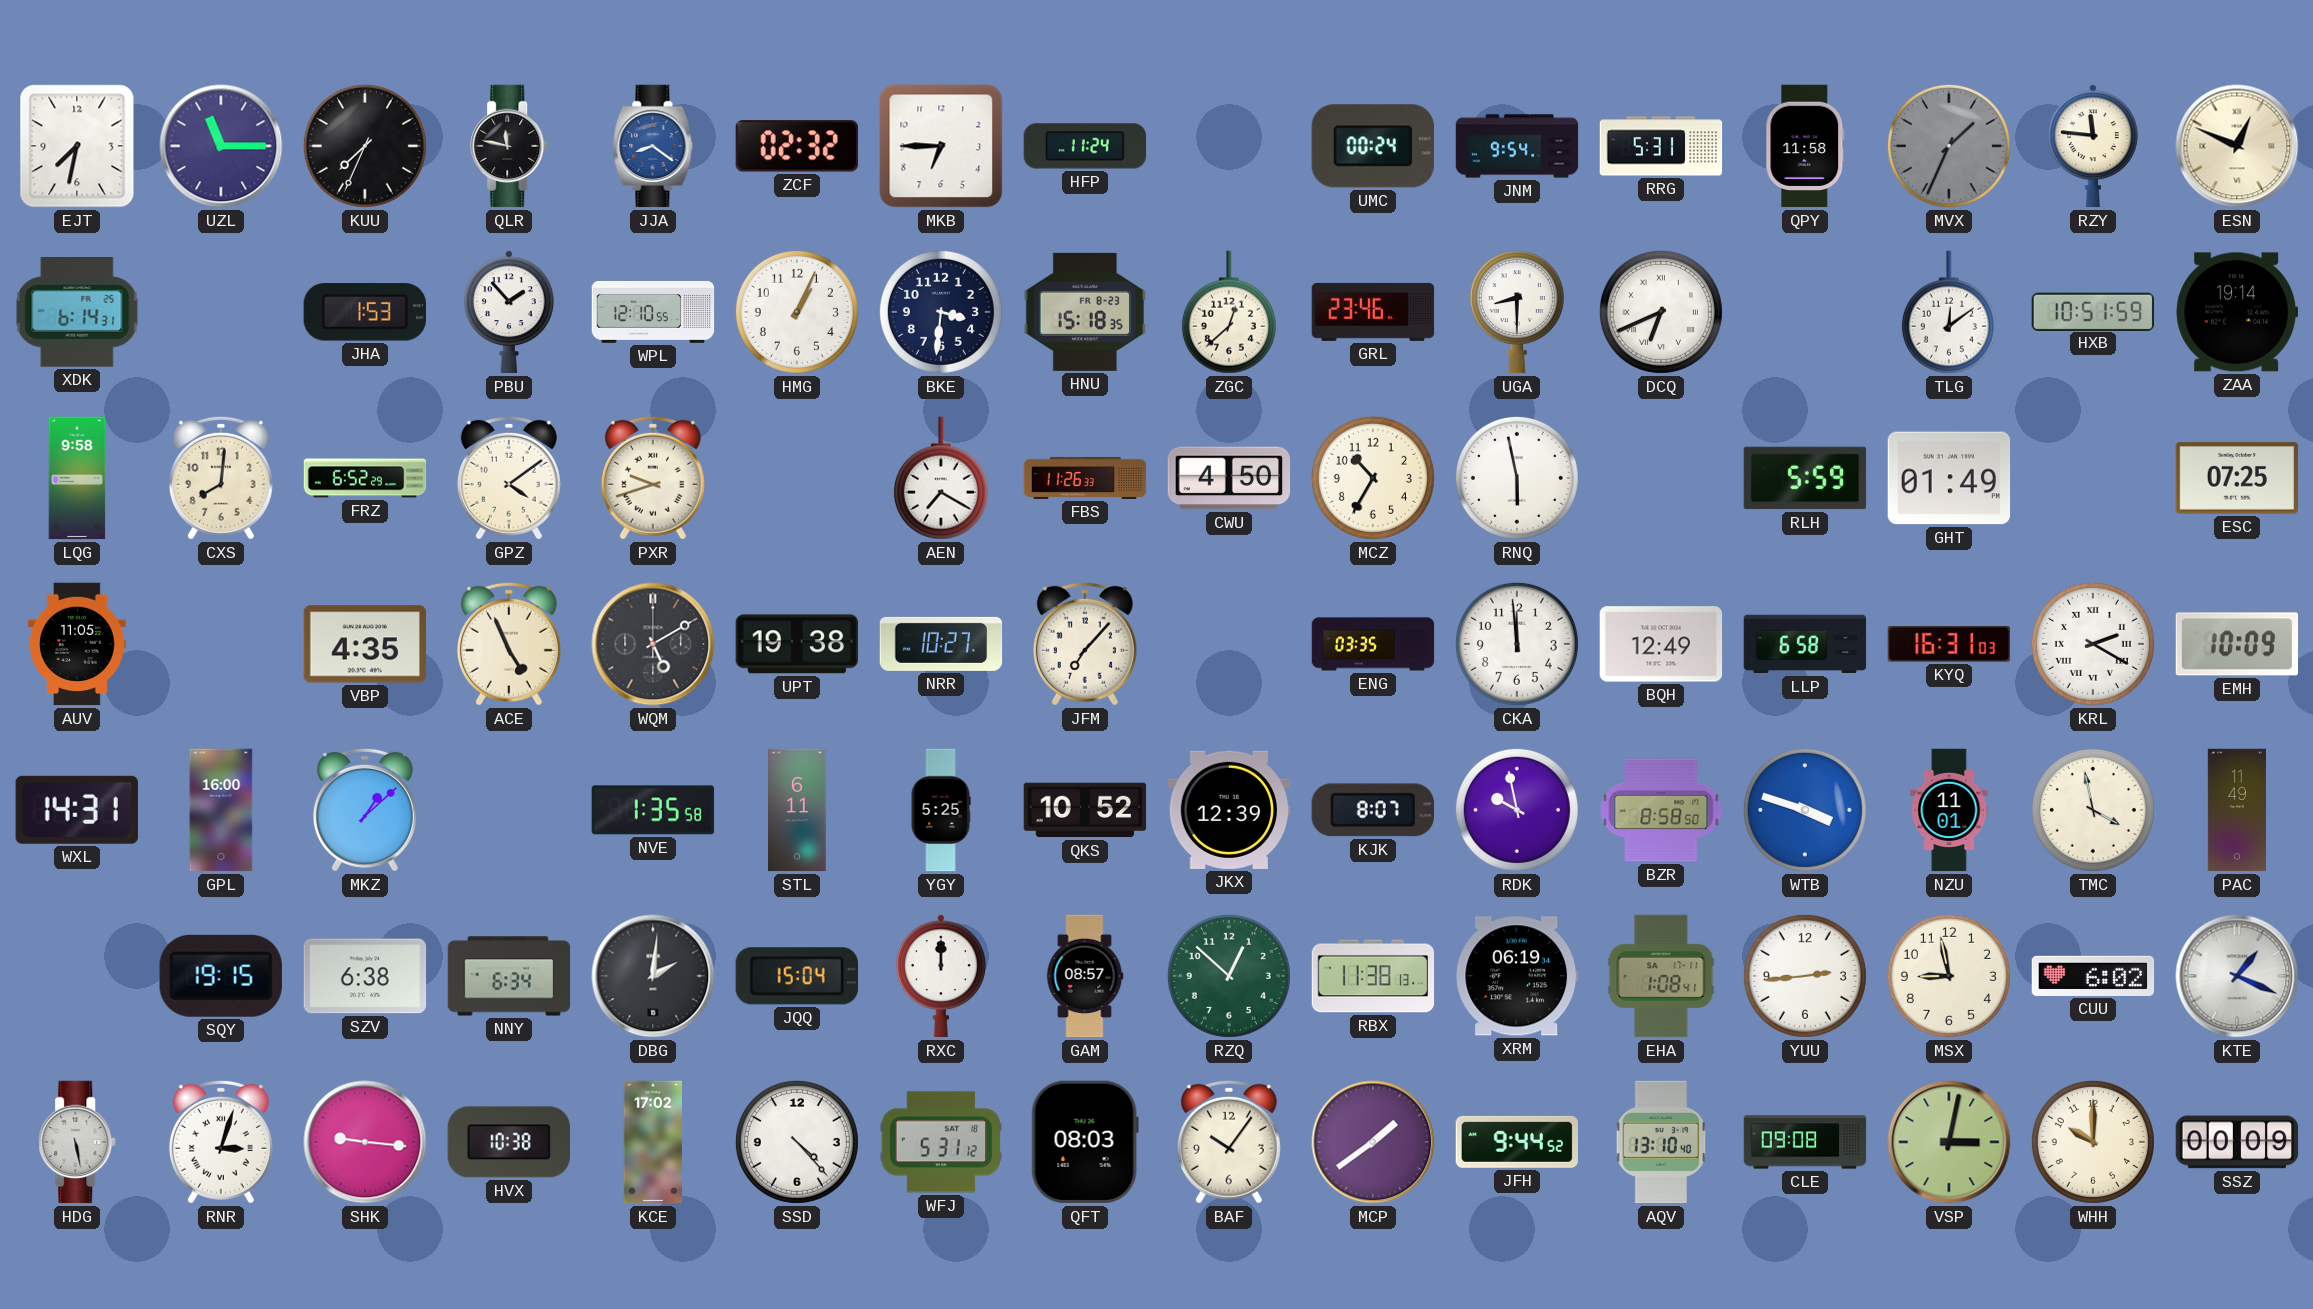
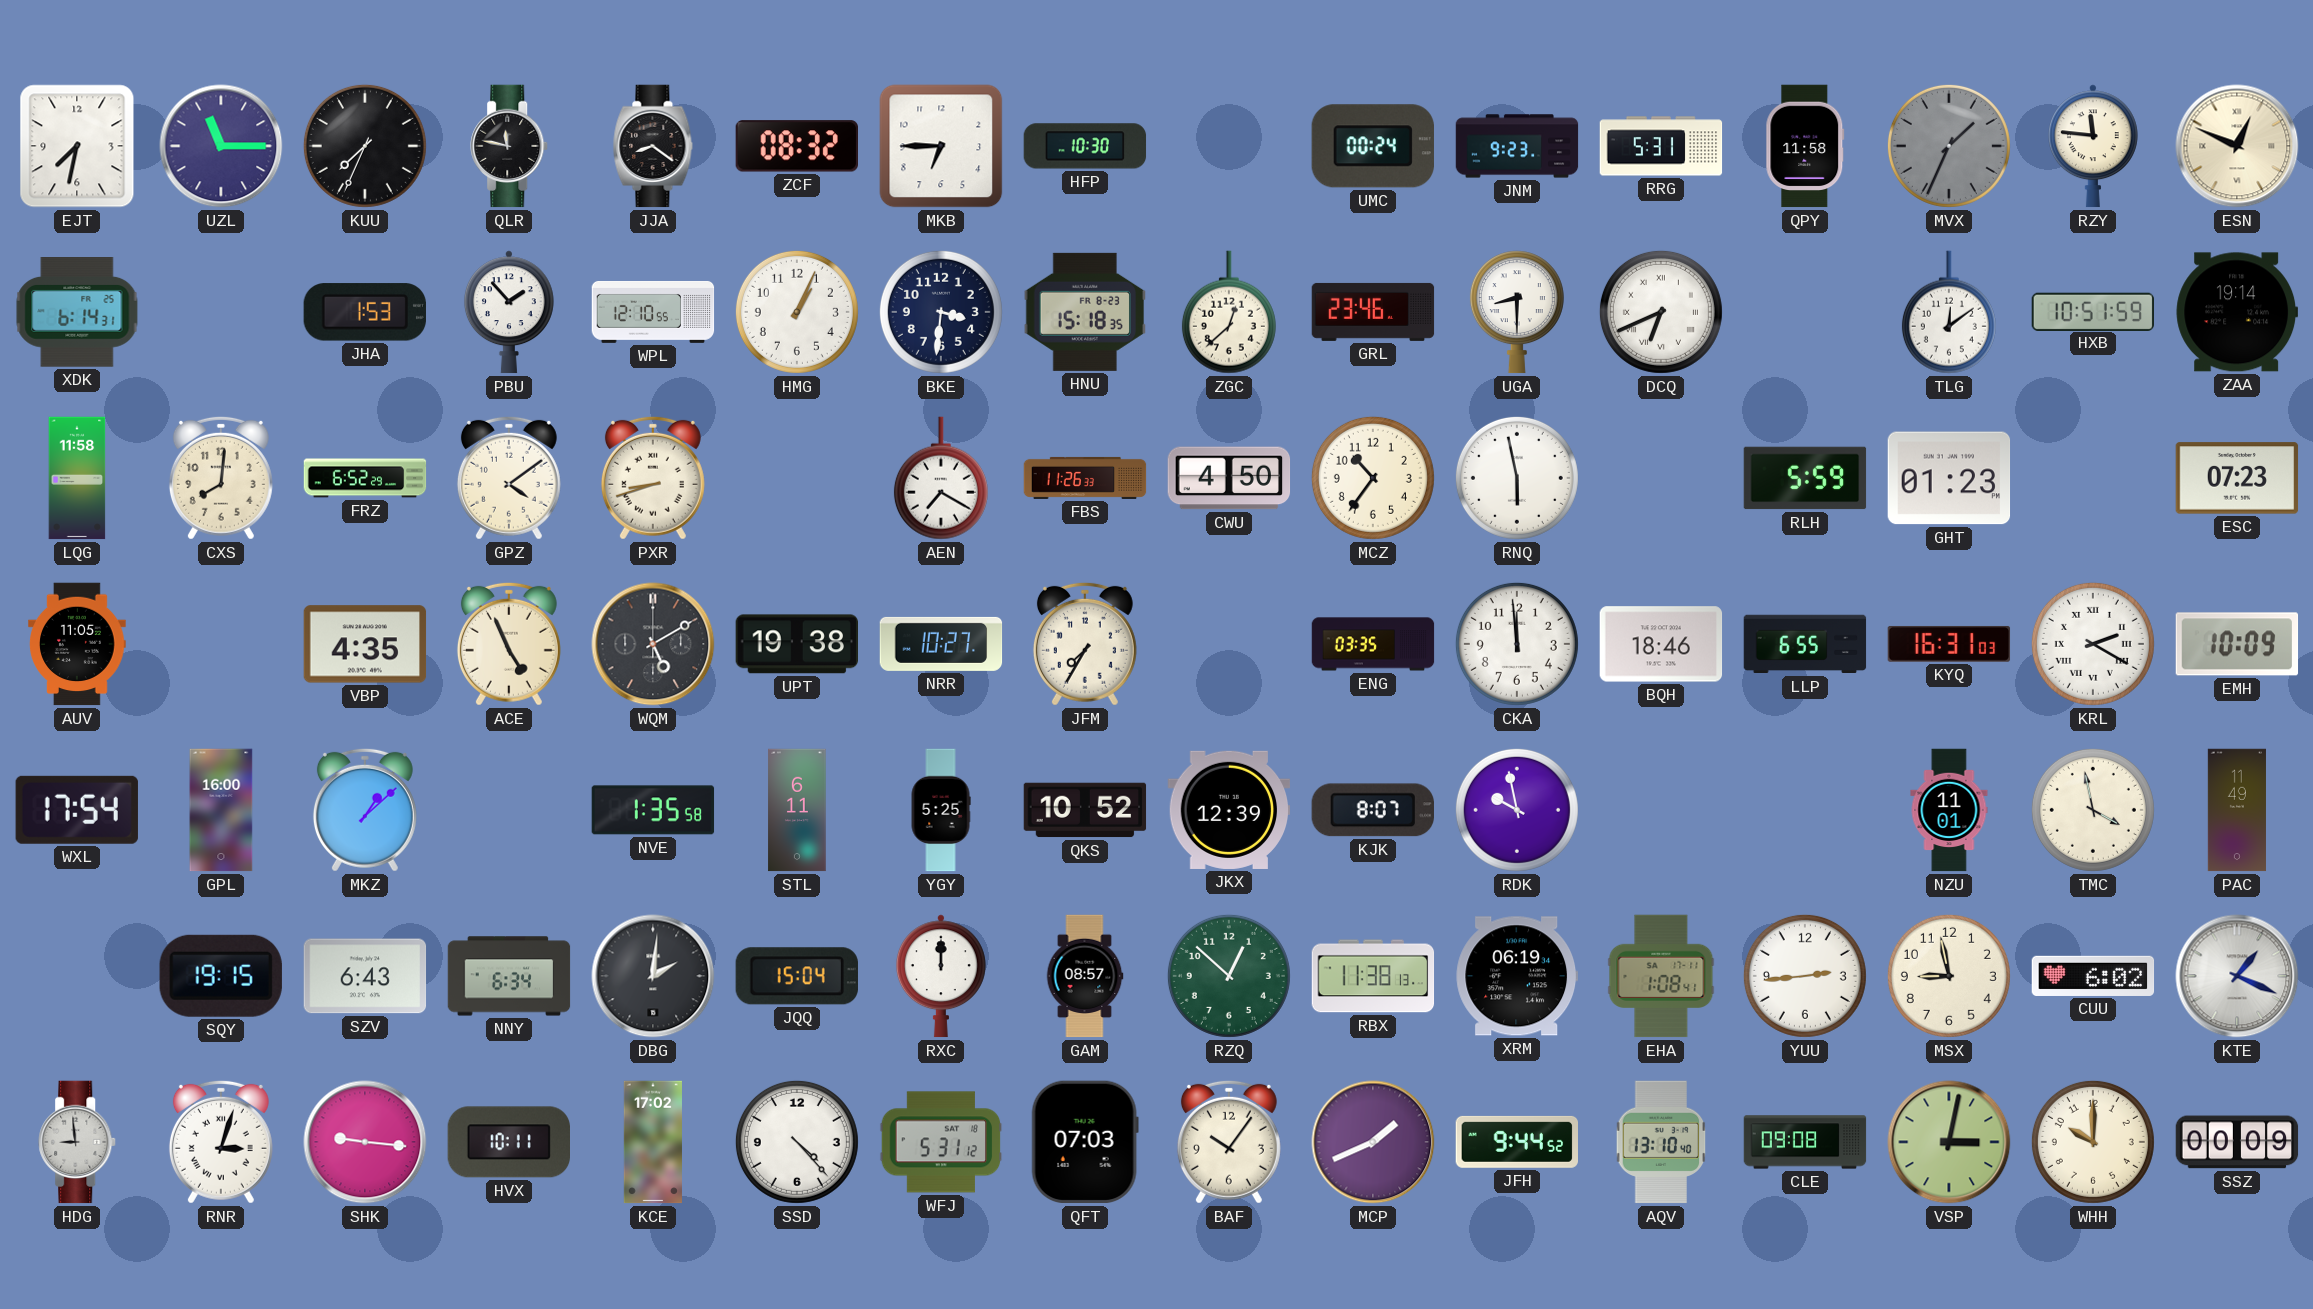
JJA dial: blue -> black (653, 146)
ZCF: 02:32 -> 08:32 (796, 146)
HFP: 11:24 -> 10:30 (1085, 146)
JNM: 9:54 -> 9:23 (1517, 146)
LQG: 9:58 -> 11:58 (77, 478)
PXR: 9:42 -> 8:42 (653, 478)
MCZ: 10:35 -> 10:36 (1373, 478)
GHT: 01:49 -> 01:23 (1949, 478)
ESC: 07:25 -> 07:23 (2237, 478)
JFM: 7:07 -> 7:35 (1085, 644)
BQH: 12:49 -> 18:46 (1661, 644)
LLP: 6:58 -> 6:55 (1805, 644)
WXL: 14:31 -> 17:54 (77, 810)
BZR: 8:58 -> none (1661, 810)
WTB: 3:48 -> none (1805, 810)
SZV: 6:38 -> 6:43 (365, 976)
HDG: 5:28 -> 8:59 (78, 1142)
HVX: 10:38 -> 10:11 (508, 1142)
QFT: 08:03 -> 07:03 (1085, 1142)
MCP: 1:39 -> 1:41 (1373, 1142)
